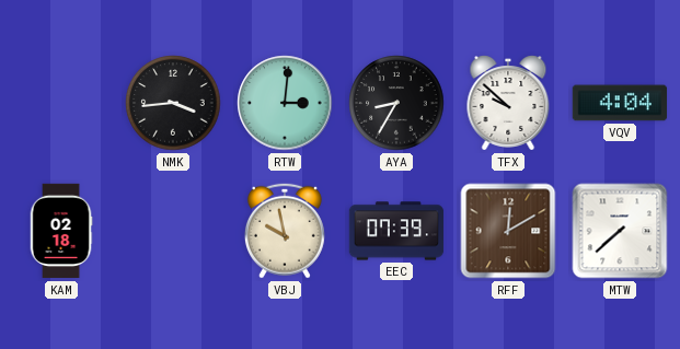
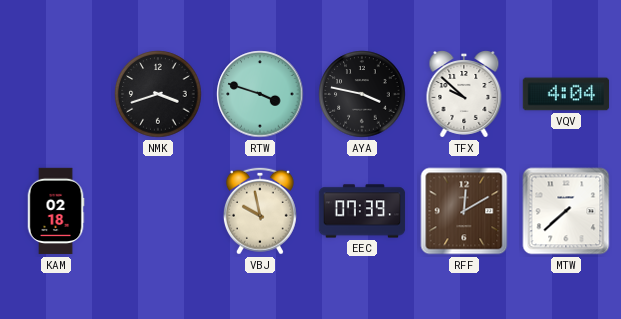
NMK: 3:44 -> 3:42 (158, 94)
RTW: 3:01 -> 3:48 (260, 94)
AYA: 8:35 -> 3:47 (362, 94)
